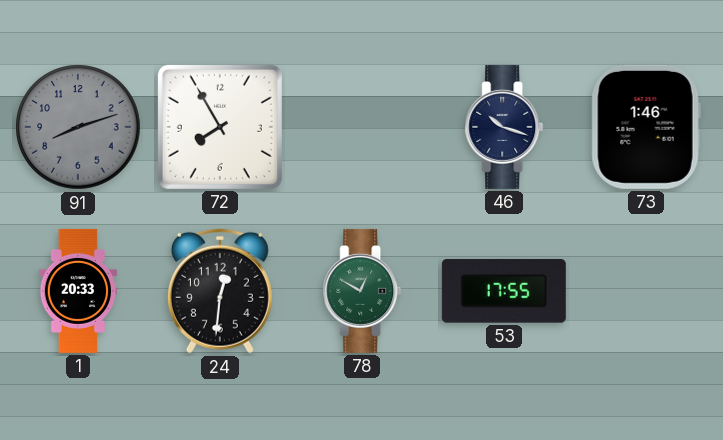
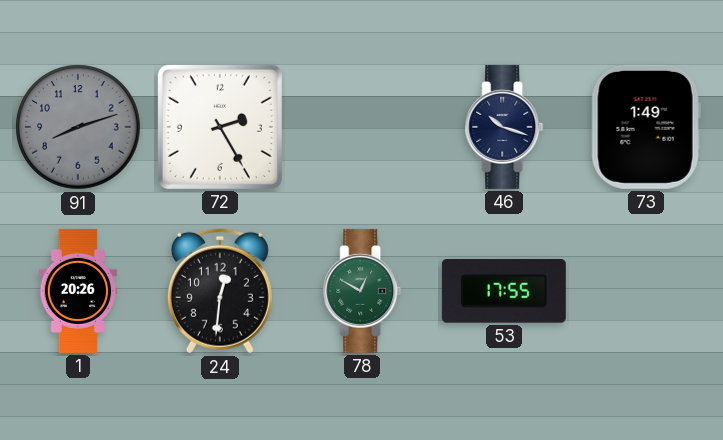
72: 7:55 -> 2:25 (220, 127)
73: 1:46 -> 1:49 (646, 127)
1: 20:33 -> 20:26 (77, 291)
